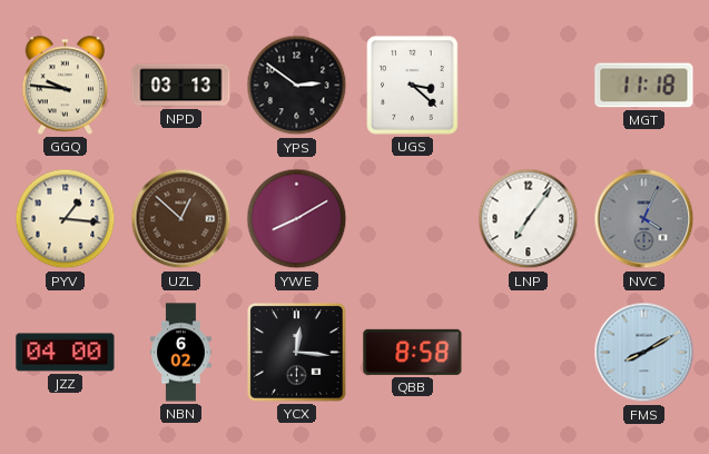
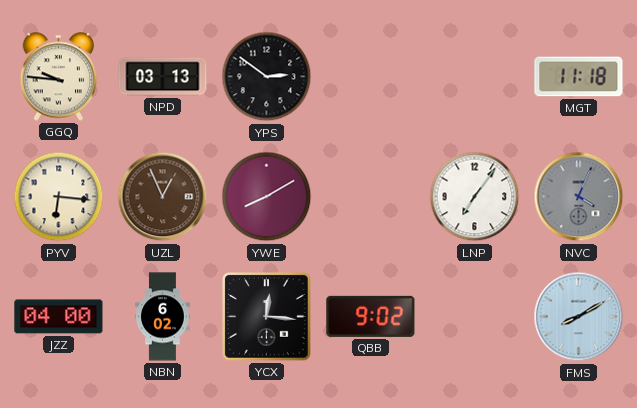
UGS: 3:22 -> none (413, 86)
PYV: 1:16 -> 6:16 (59, 197)
UZL: 12:52 -> 12:56 (163, 197)
QBB: 8:58 -> 9:02 (371, 316)
